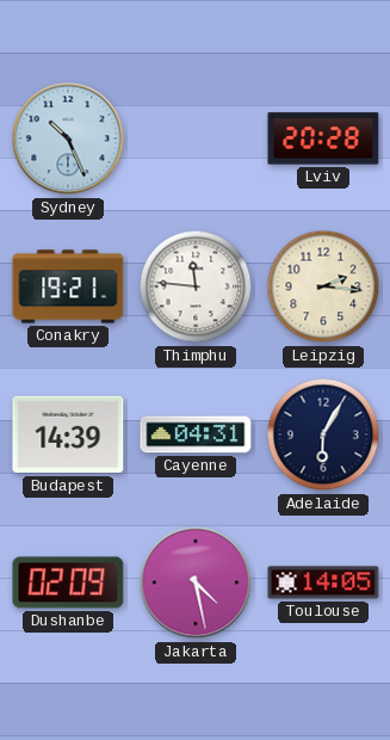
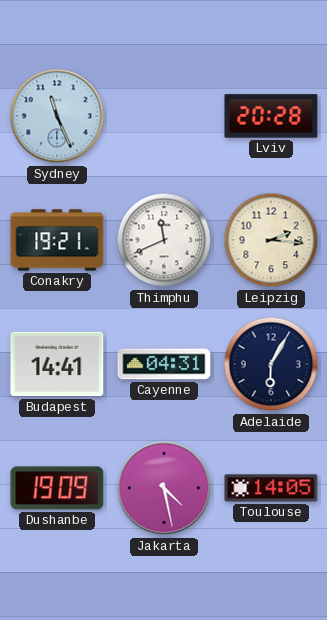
Sydney: 10:26 -> 11:26 (57, 116)
Thimphu: 11:46 -> 11:41 (164, 240)
Budapest: 14:39 -> 14:41 (57, 364)
Dushanbe: 02:09 -> 19:09 (57, 488)
